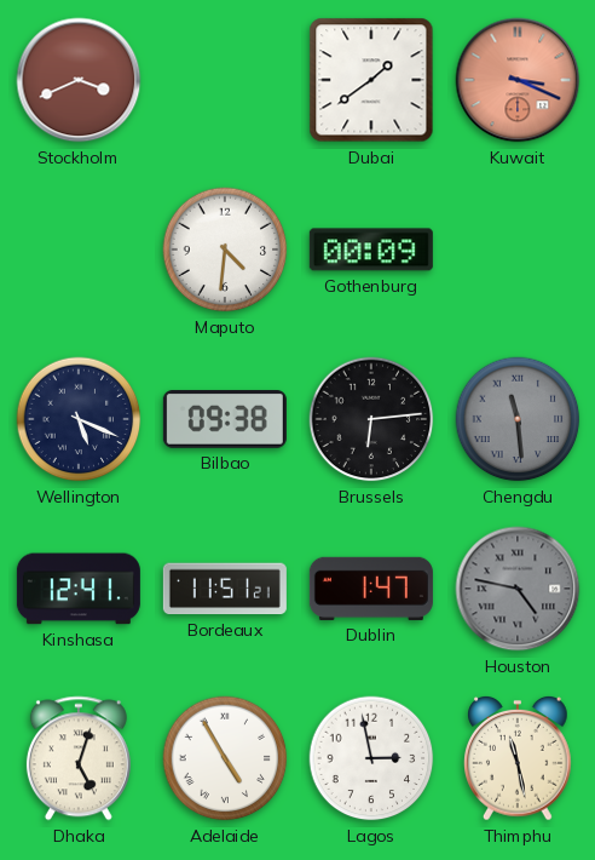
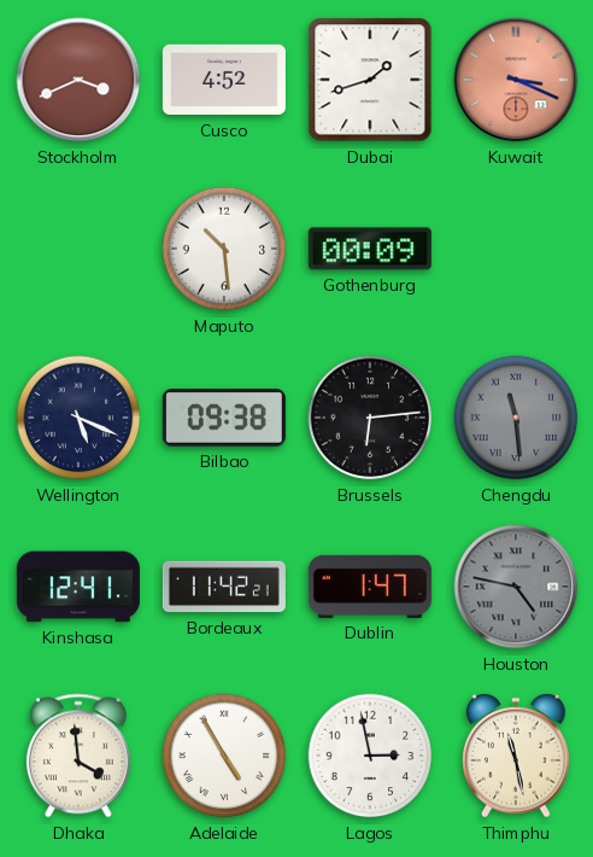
Cusco: none -> 4:52 (224, 80)
Dubai: 1:39 -> 1:42 (370, 80)
Maputo: 4:31 -> 10:29 (224, 249)
Bordeaux: 11:51 -> 11:42 (224, 587)
Dhaka: 5:03 -> 3:59 (78, 756)
